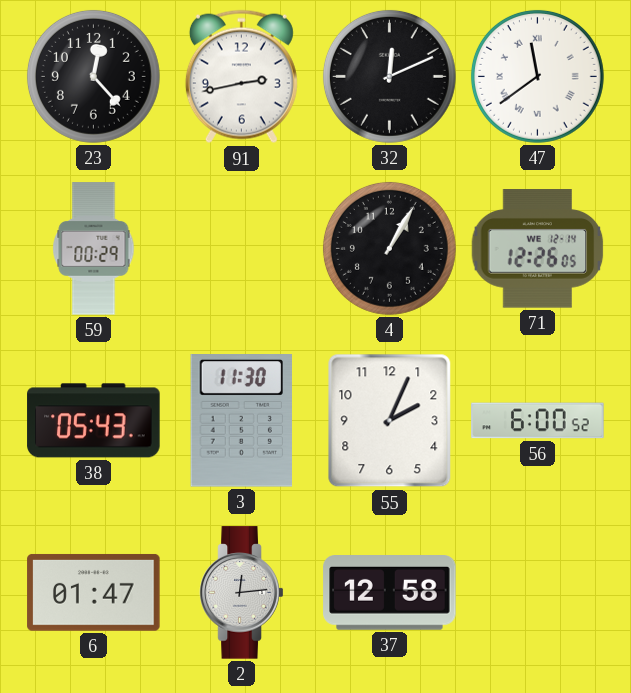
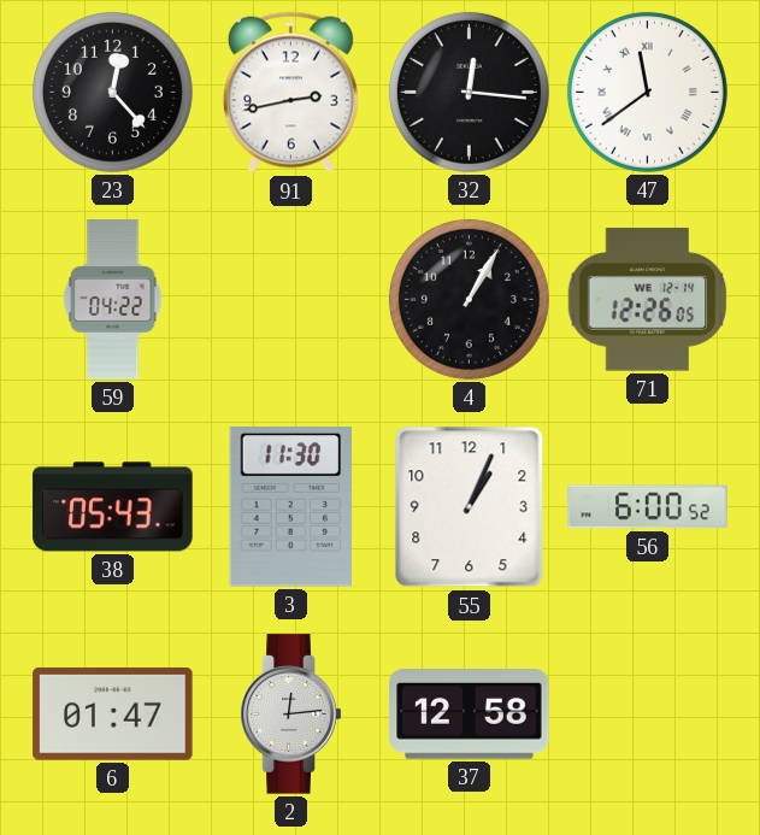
32: 12:11 -> 12:16 (469, 92)
59: 00:29 -> 04:22 (113, 300)
55: 2:04 -> 1:04 (470, 507)
